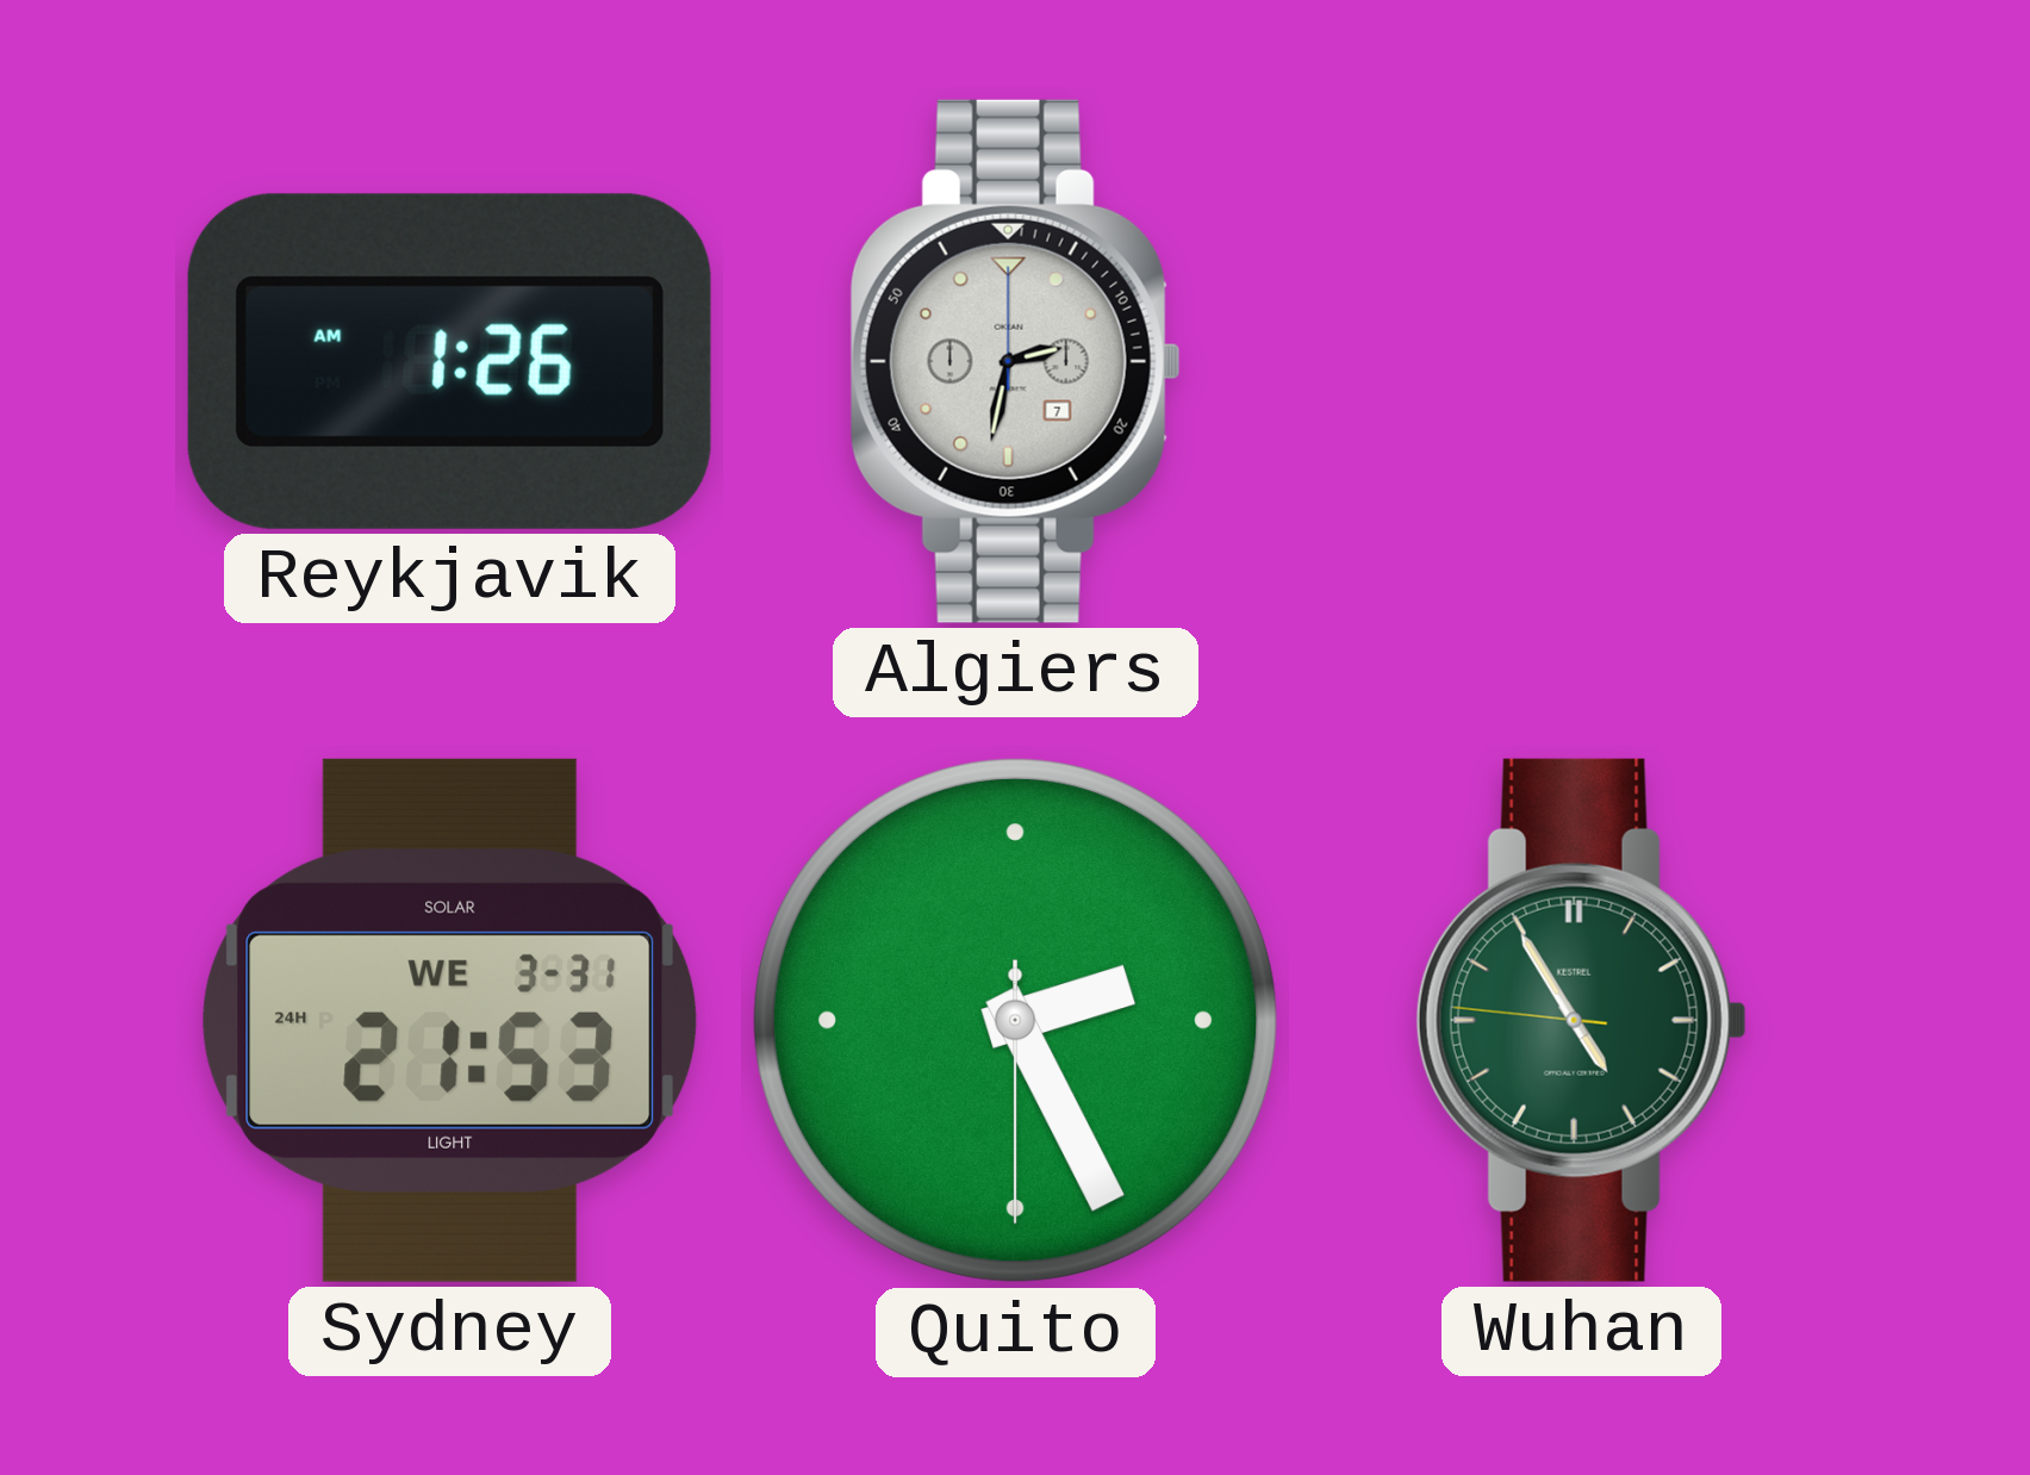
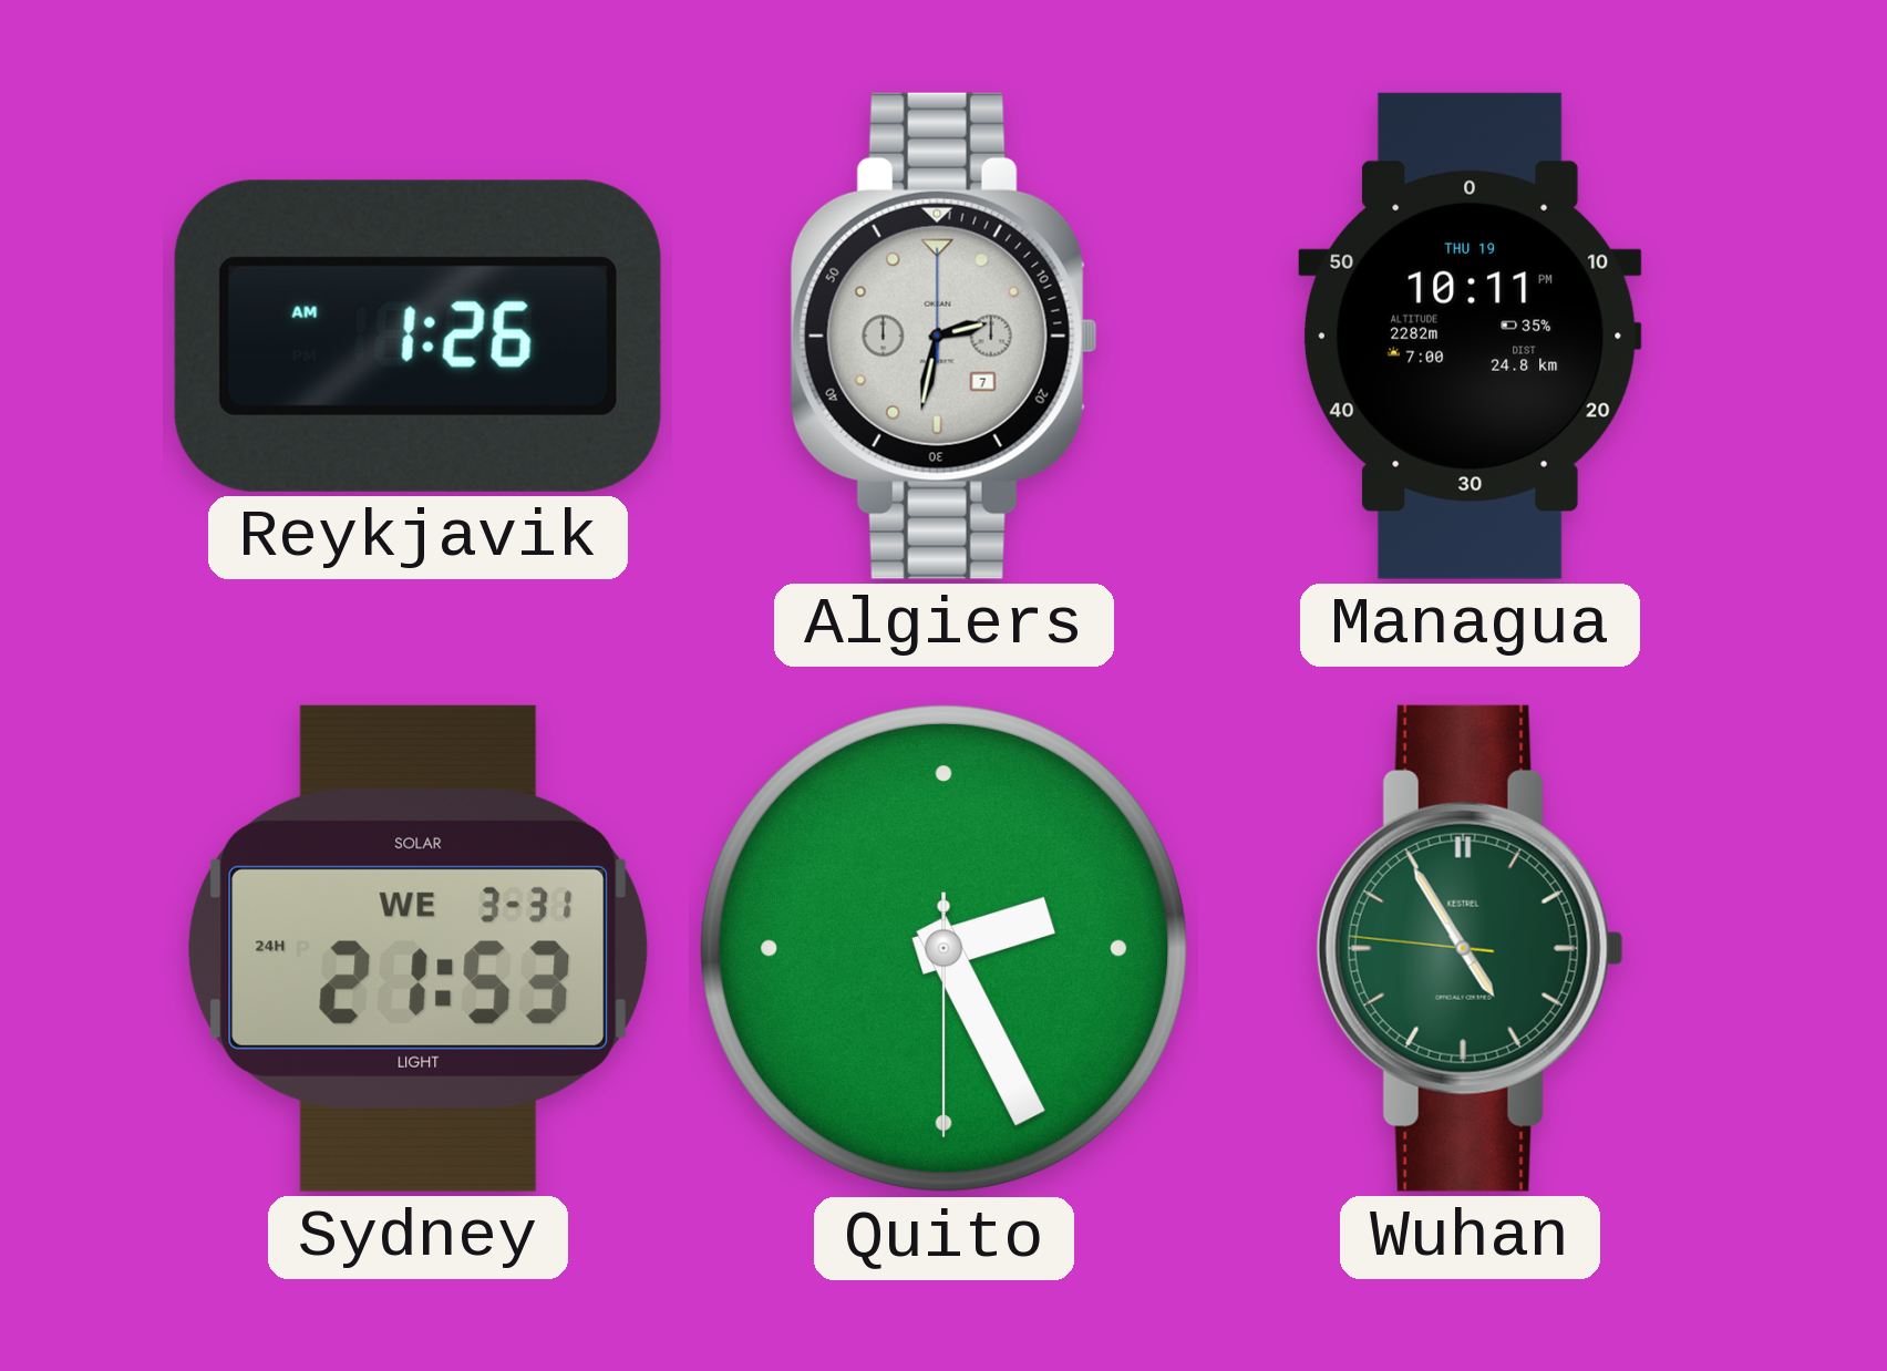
Managua: none -> 10:11 (1470, 336)
